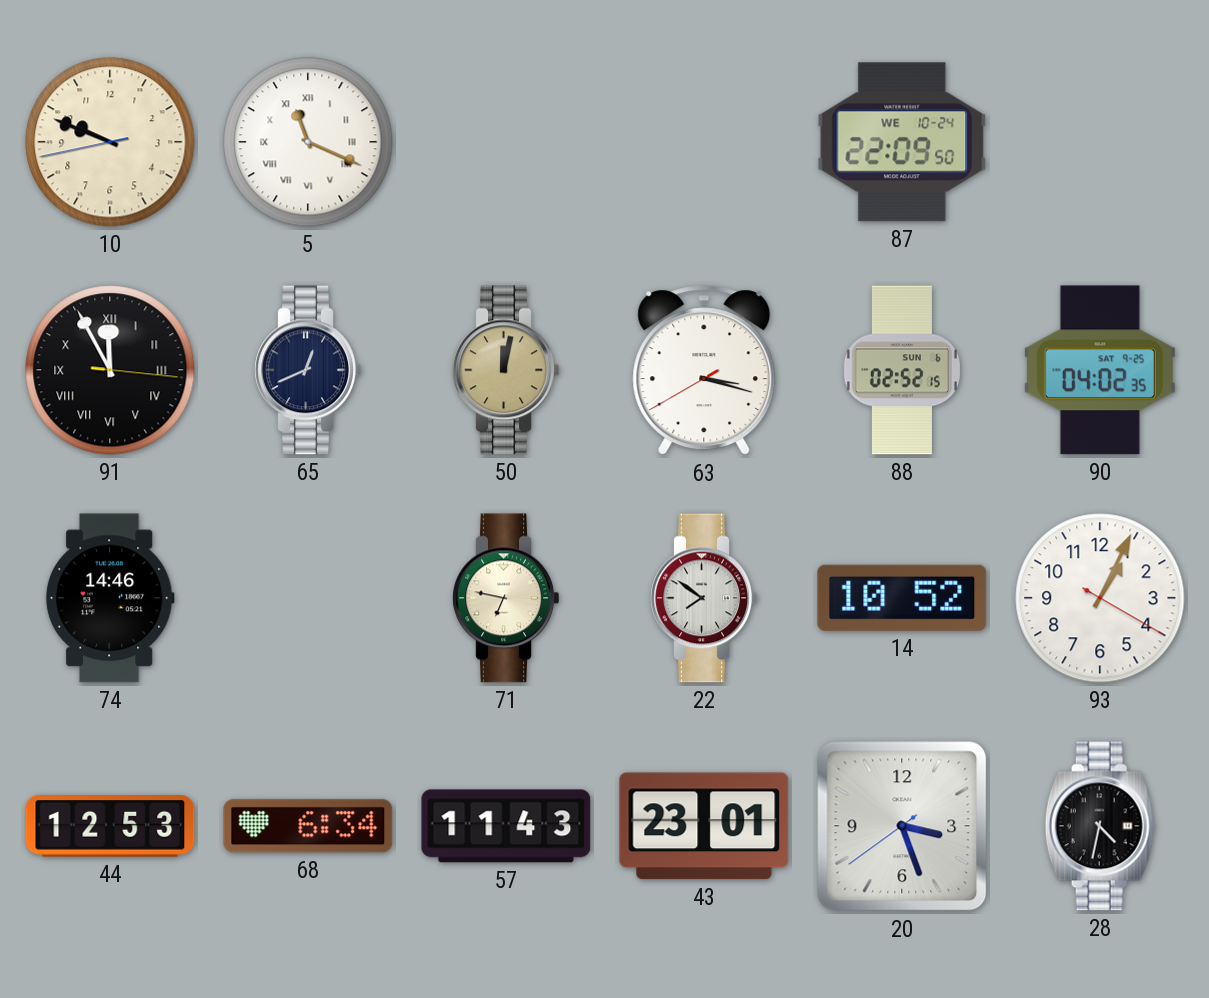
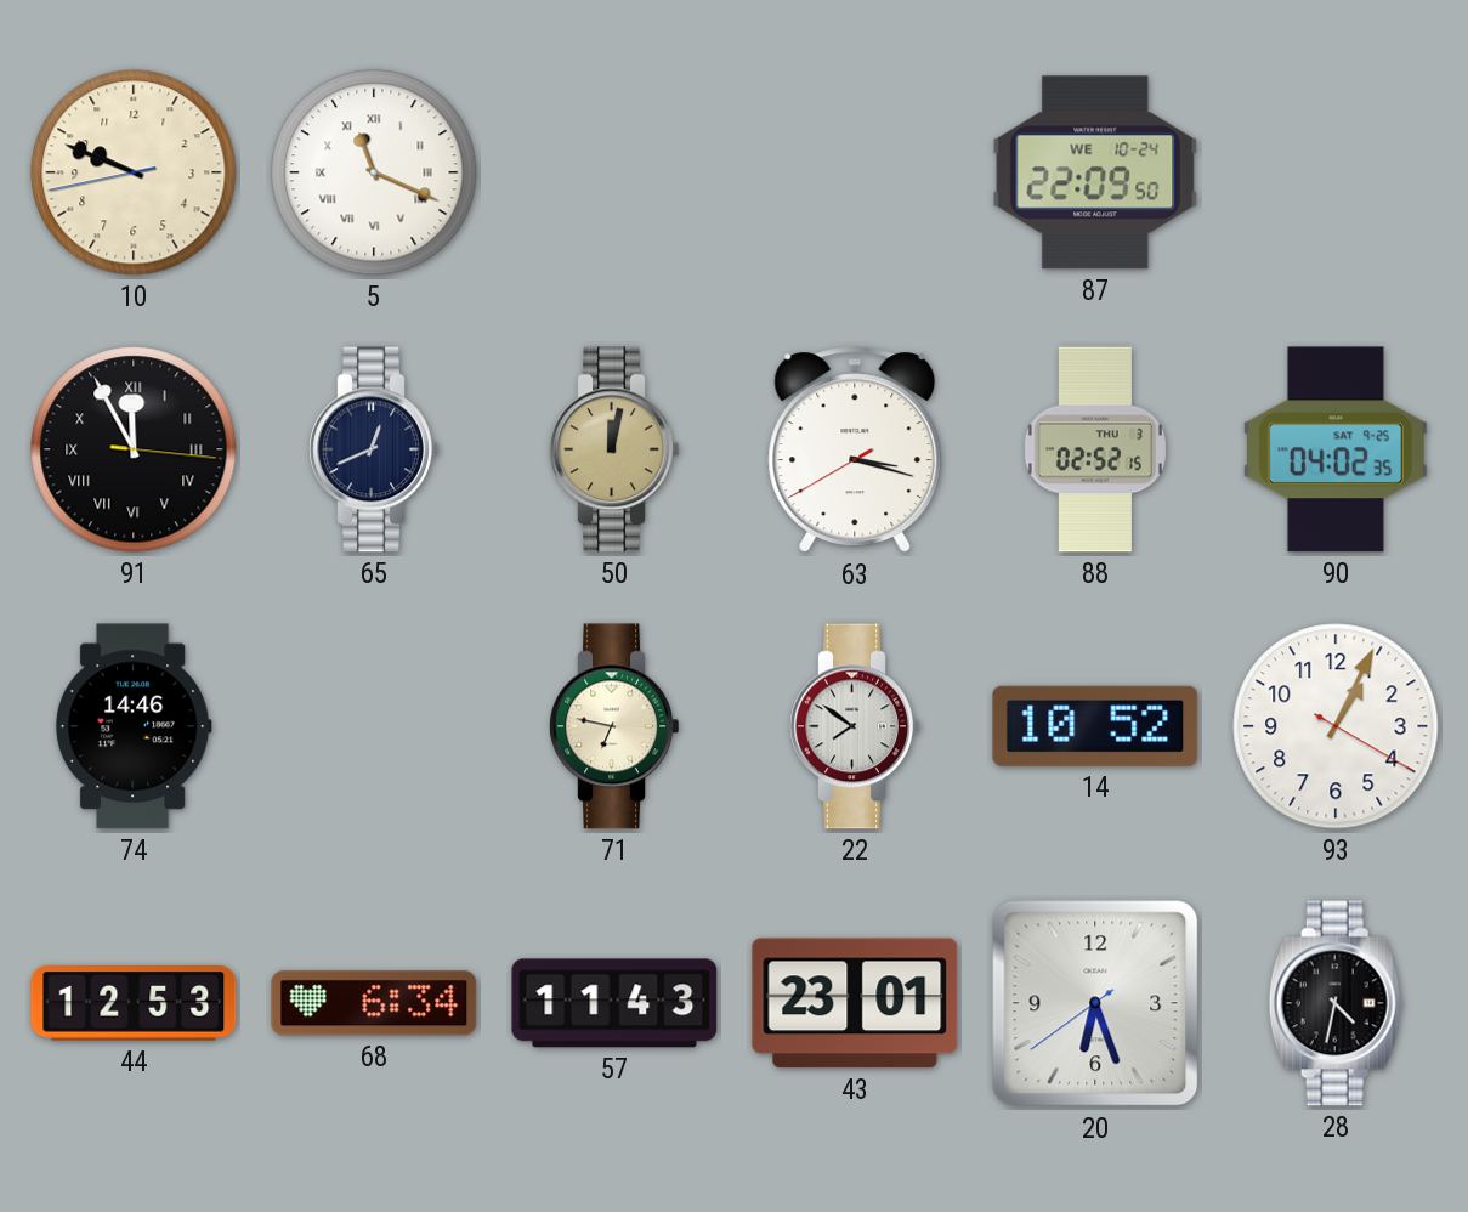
88 date: SUN 6 -> THU 3 (1095, 449)
20: 3:26 -> 6:26 (1095, 1003)
